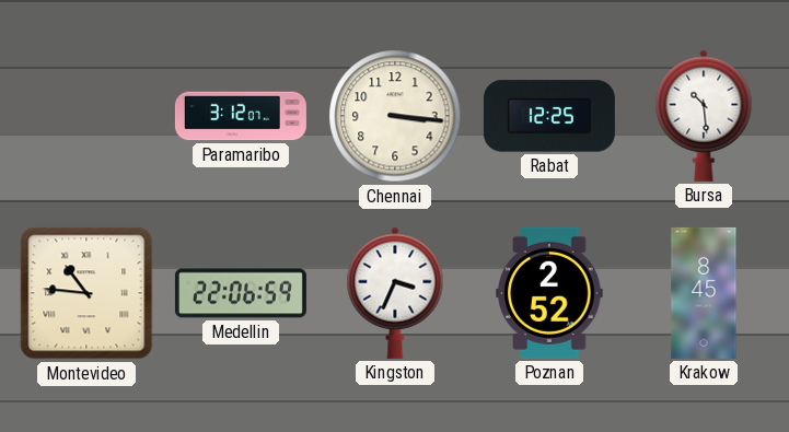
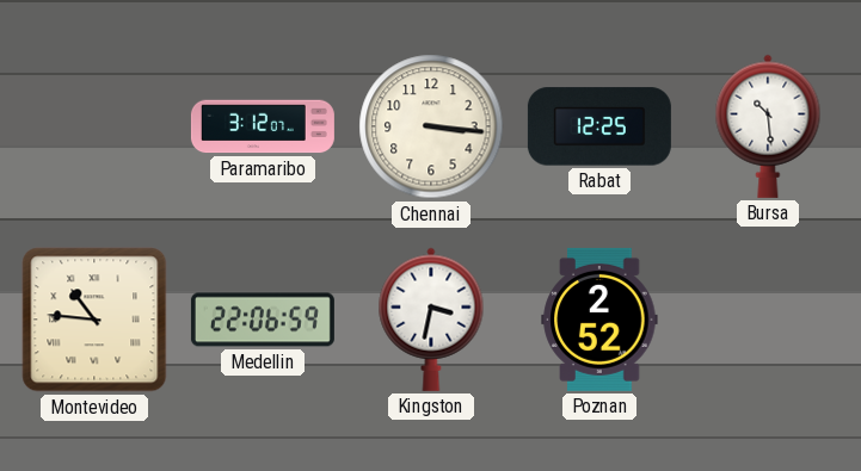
Kingston: 3:34 -> 3:32 (431, 320)
Krakow: 8:45 -> none (704, 293)
